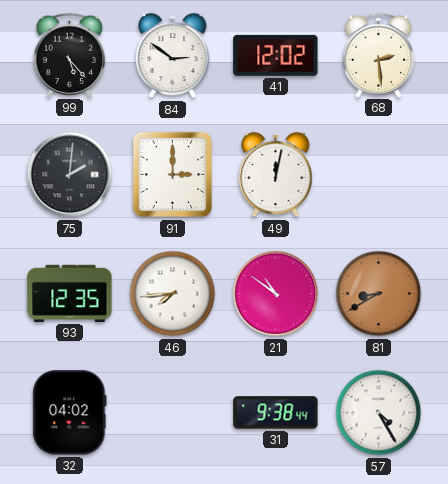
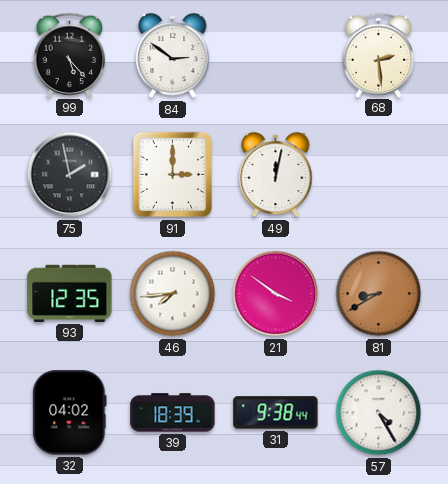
41: 12:02 -> none (276, 55)
75: 2:01 -> 1:58 (70, 175)
21: 10:51 -> 3:51 (276, 294)
39: none -> 18:39 (173, 413)
